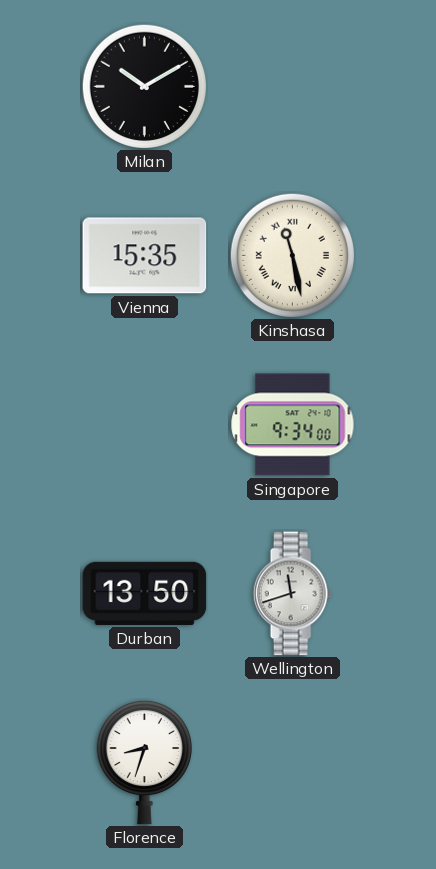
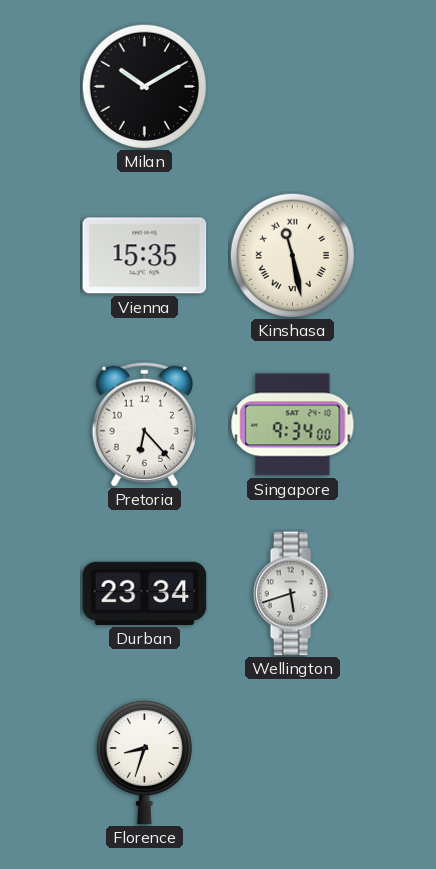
Pretoria: none -> 6:23 (144, 424)
Durban: 13:50 -> 23:34 (145, 593)
Wellington: 11:42 -> 5:42 (292, 594)
